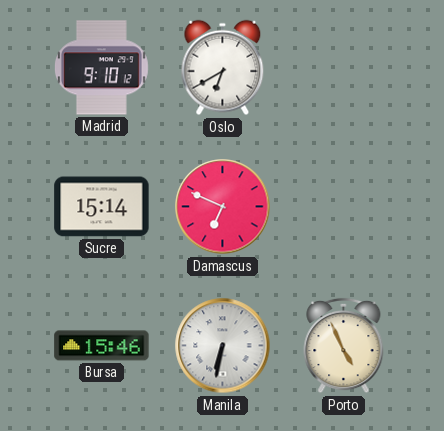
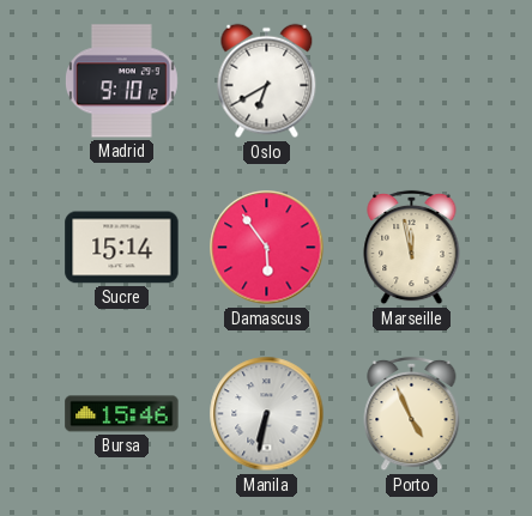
Damascus: 6:49 -> 5:54 (267, 248)
Marseille: none -> 11:58 (412, 248)
